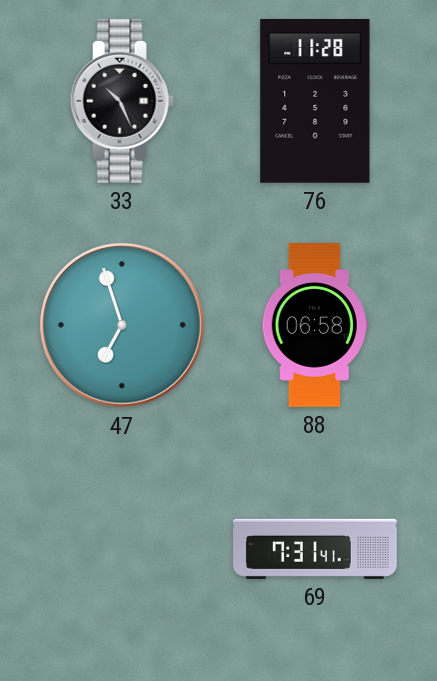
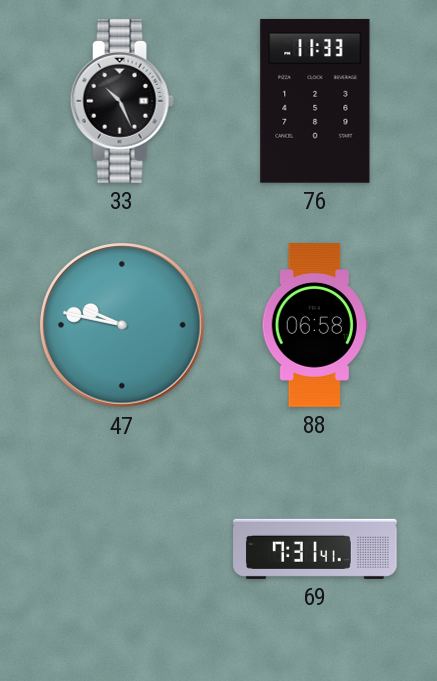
76: 11:28 -> 11:33 (315, 101)
47: 6:57 -> 9:47 (123, 326)
